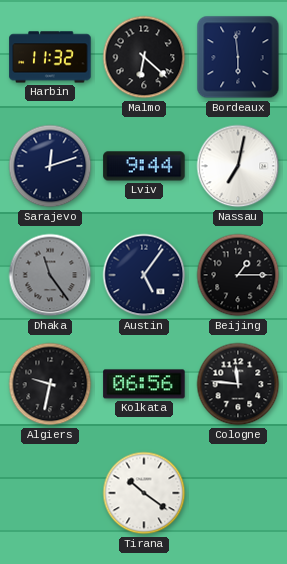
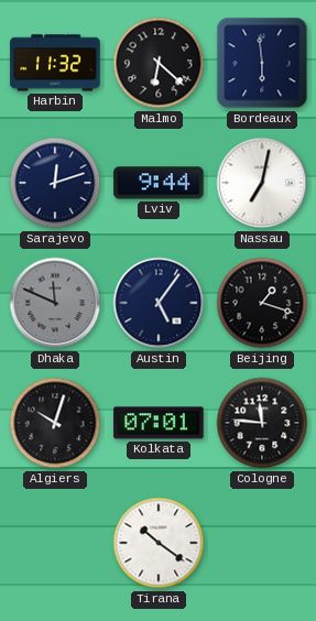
Dhaka: 11:24 -> 11:49 (55, 303)
Beijing: 1:15 -> 1:18 (262, 303)
Algiers: 9:32 -> 10:03 (55, 423)
Kolkata: 06:56 -> 07:01 (159, 423)
